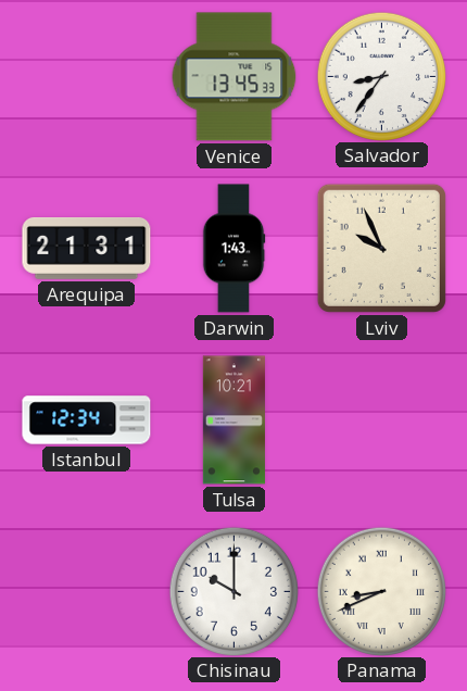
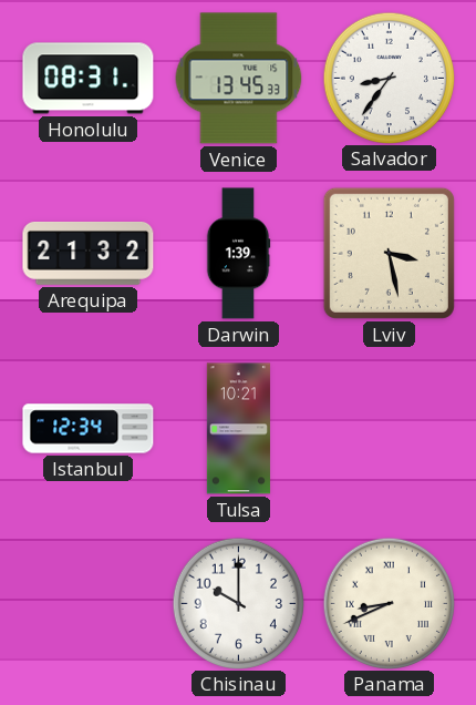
Honolulu: none -> 08:31 (89, 79)
Arequipa: 21:31 -> 21:32 (89, 254)
Darwin: 1:43 -> 1:39 (238, 254)
Lviv: 9:56 -> 3:28 (389, 253)
